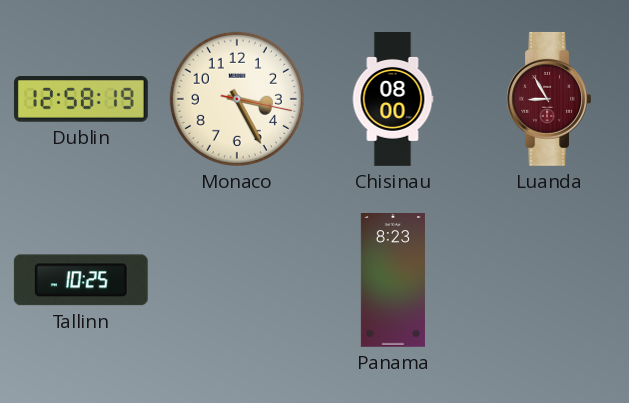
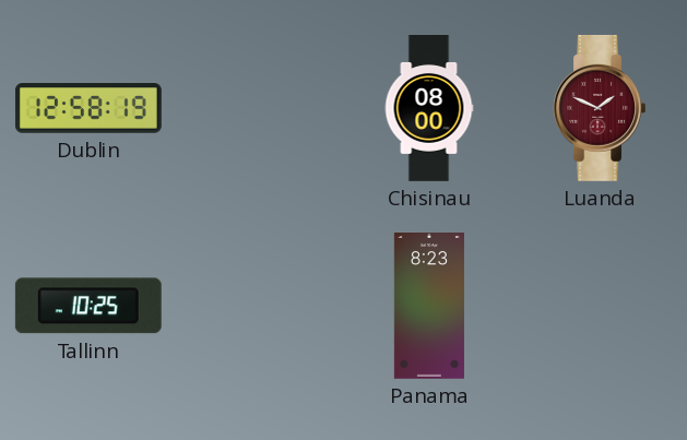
Monaco: 3:25 -> none (237, 99)
Luanda: 8:55 -> 1:49 (600, 108)
